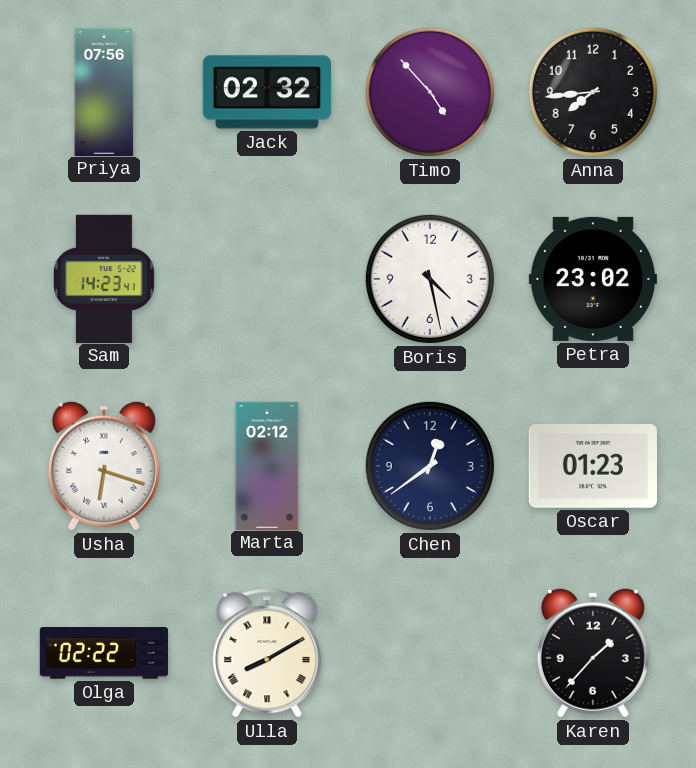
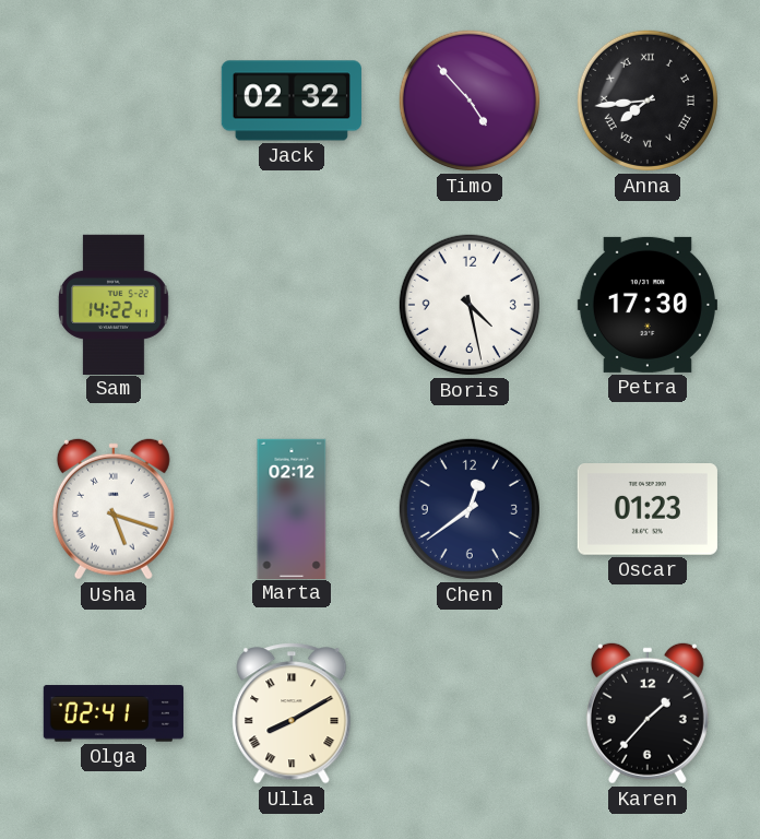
Priya: 07:56 -> none (104, 91)
Anna numerals: Arabic -> Roman (648, 101)
Sam: 14:23 -> 14:22 (114, 304)
Petra: 23:02 -> 17:30 (648, 305)
Usha: 6:18 -> 5:18 (114, 509)
Olga: 02:22 -> 02:41 (114, 713)
